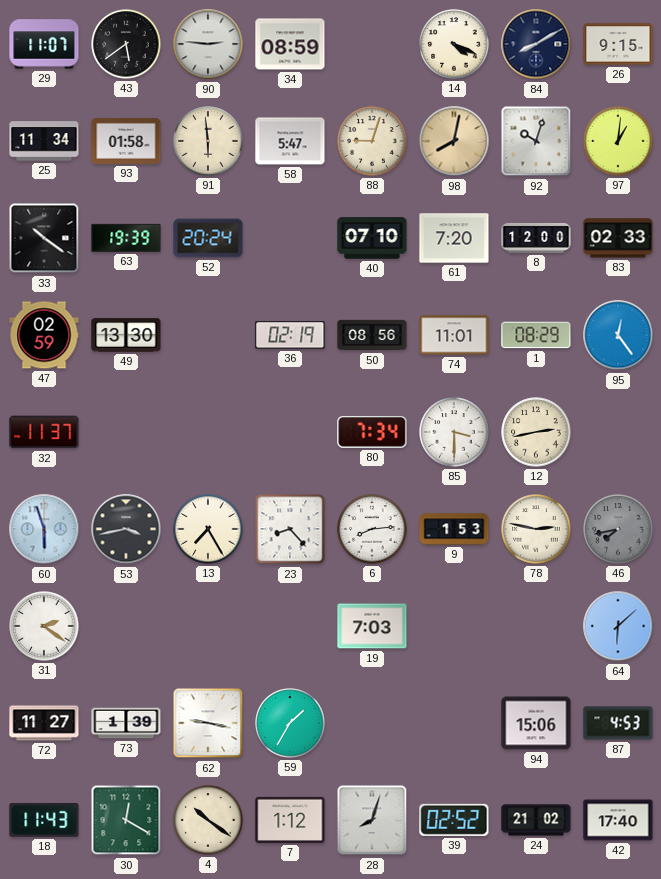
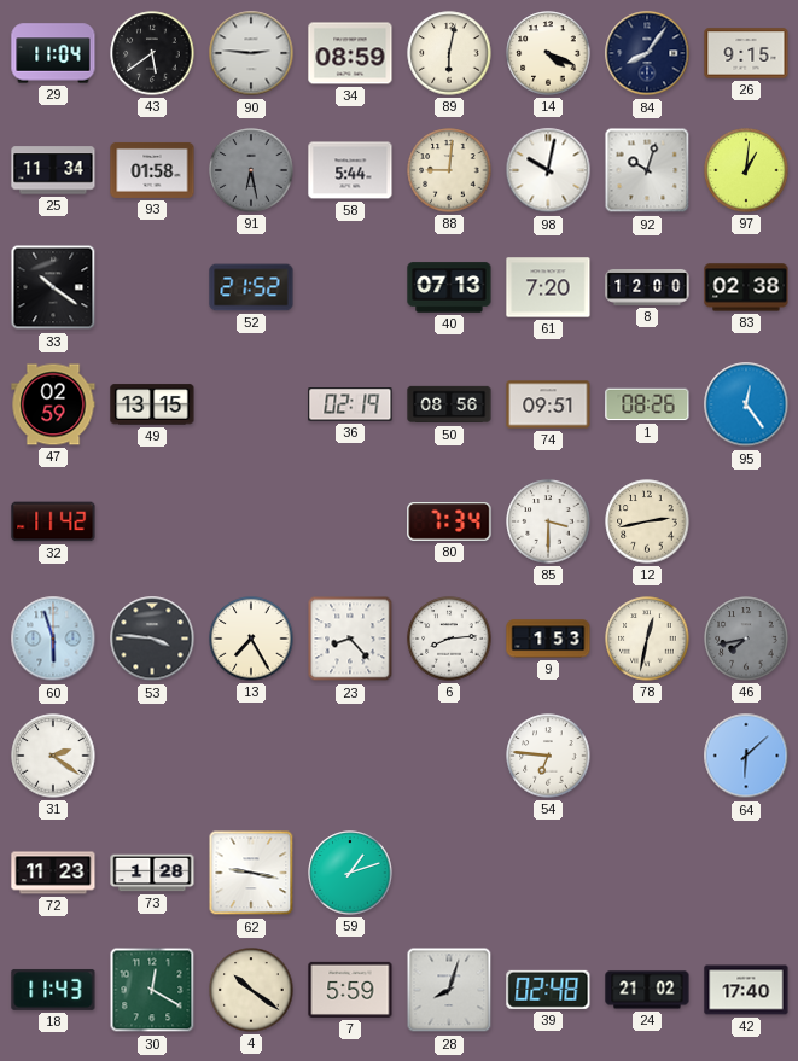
29: 11:07 -> 11:04 (53, 53)
89: none -> 6:02 (449, 53)
84: 8:10 -> 8:06 (647, 53)
91: 5:59 -> 6:28 (251, 170)
91 dial: cream -> grey (251, 170)
58: 5:47 -> 5:44 (350, 170)
88: 9:03 -> 9:01 (449, 170)
98: 8:02 -> 10:02 (548, 170)
98 dial: champagne -> white (548, 170)
63: 19:39 -> none (126, 238)
52: 20:24 -> 21:52 (251, 287)
40: 07:10 -> 07:13 (449, 287)
83: 02:33 -> 02:38 (746, 287)
49: 13:30 -> 13:15 (152, 404)
74: 11:01 -> 09:51 (548, 404)
1: 08:29 -> 08:26 (647, 404)
32: 11:37 -> 11:42 (53, 521)
53: 3:43 -> 3:46 (152, 639)
78: 2:47 -> 12:32 (647, 639)
19: 7:03 -> none (372, 626)
54: none -> 6:46 (548, 756)
72: 11:27 -> 11:23 (53, 873)
73: 1:39 -> 1:28 (152, 873)
59: 1:35 -> 1:12 (350, 873)
94: 15:06 -> none (536, 723)
87: 4:53 -> none (618, 723)
7: 1:12 -> 5:59 (350, 990)
39: 02:52 -> 02:48 (548, 990)
